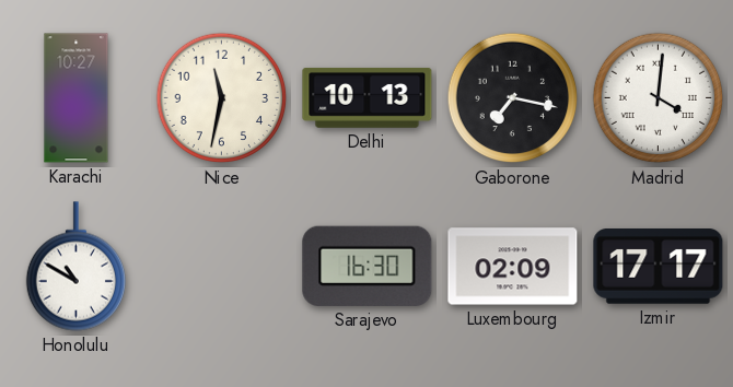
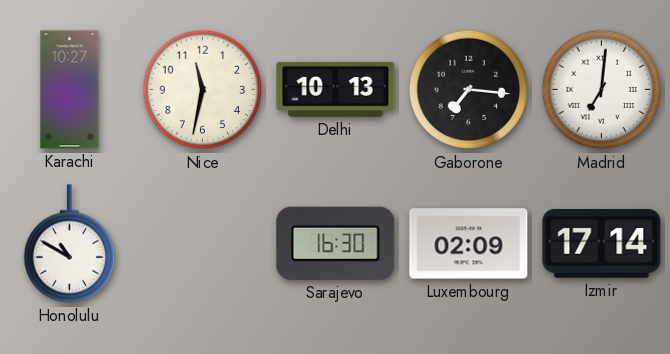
Gaborone: 7:17 -> 7:16 (469, 90)
Madrid: 4:01 -> 7:01 (602, 90)
Izmir: 17:17 -> 17:14 (602, 244)
